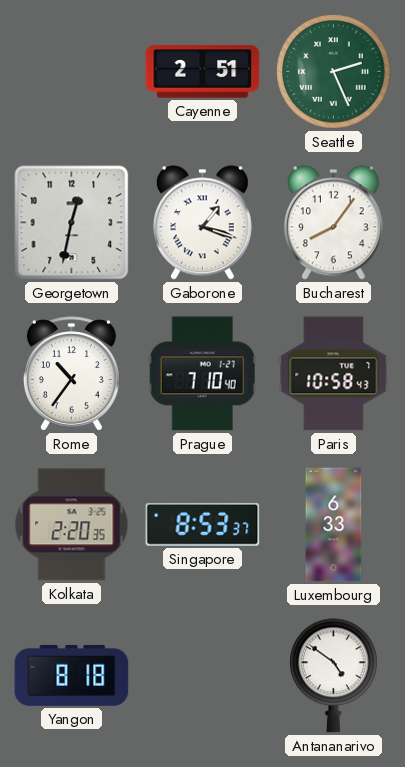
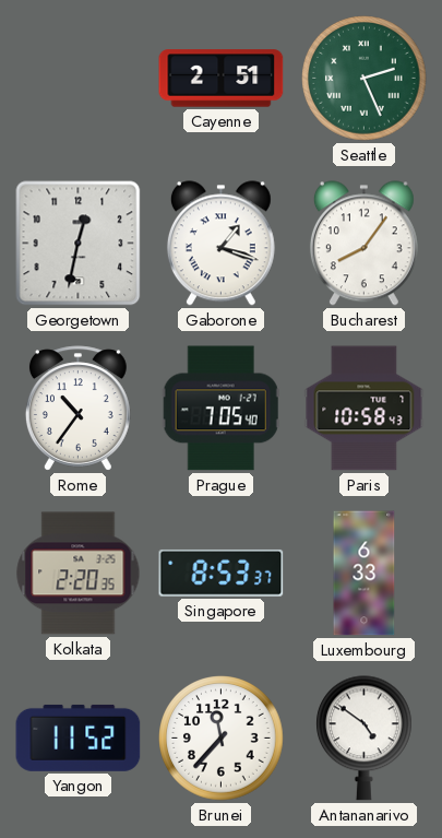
Prague: 7:10 -> 7:05 (220, 409)
Yangon: 8:18 -> 11:52 (79, 737)
Brunei: none -> 11:37 (222, 739)
